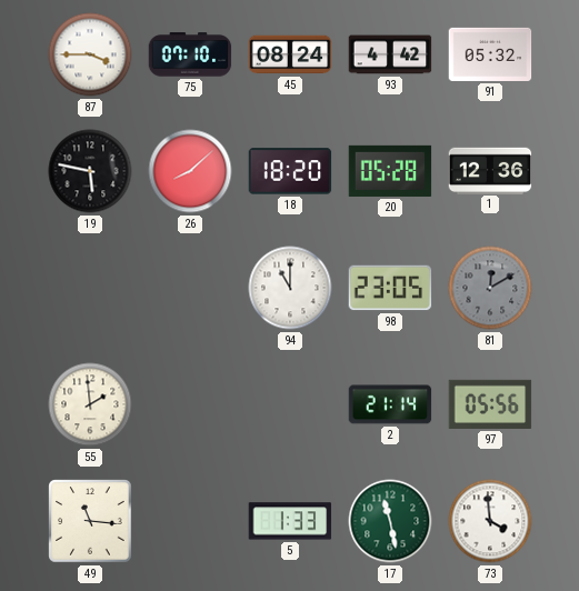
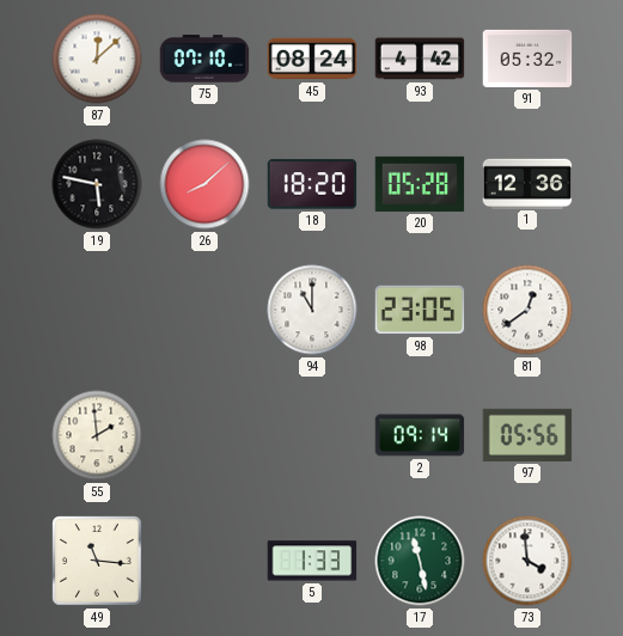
87: 3:45 -> 12:08 (97, 59)
81: 12:10 -> 12:39 (527, 310)
81 dial: grey -> white (527, 310)
2: 21:14 -> 09:14 (420, 435)
